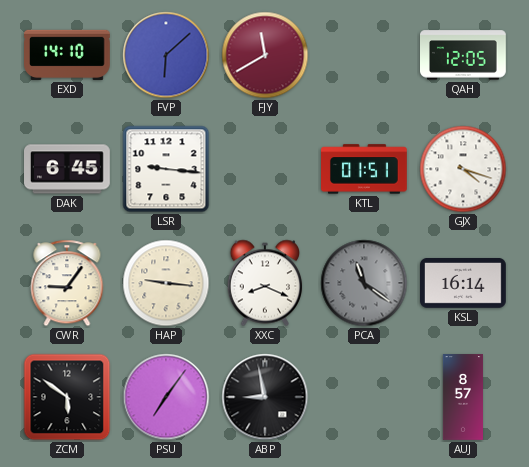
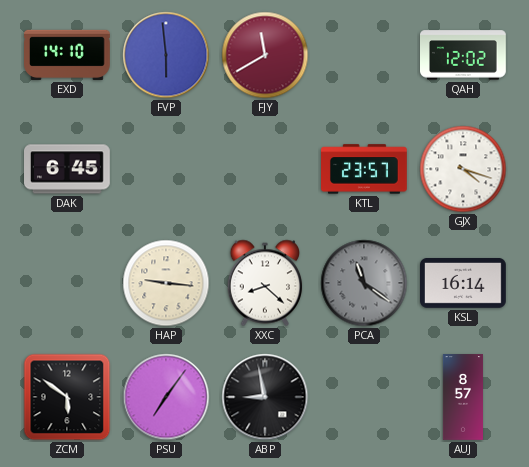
FVP: 6:08 -> 5:59 (166, 55)
QAH: 12:05 -> 12:02 (464, 55)
LSR: 9:16 -> none (166, 169)
KTL: 01:51 -> 23:57 (365, 169)
CWR: 9:06 -> none (67, 283)
XXC: 8:19 -> 8:22 (265, 283)
